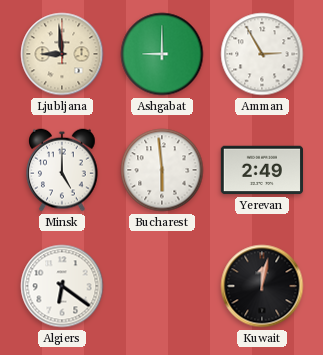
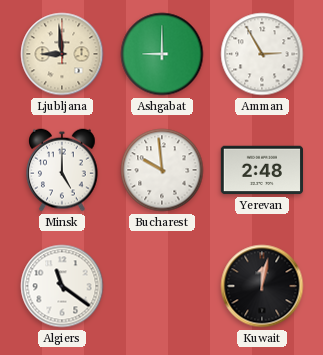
Bucharest: 5:59 -> 9:59 (162, 170)
Yerevan: 2:49 -> 2:48 (261, 170)
Algiers: 6:21 -> 11:21 (62, 286)
